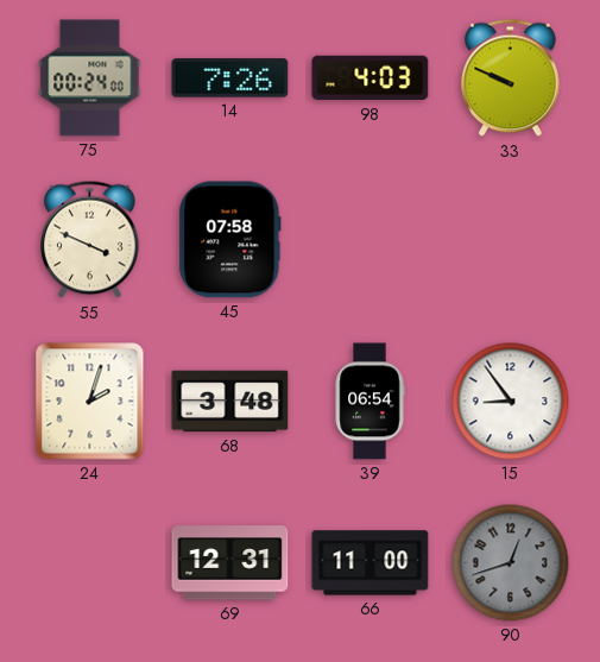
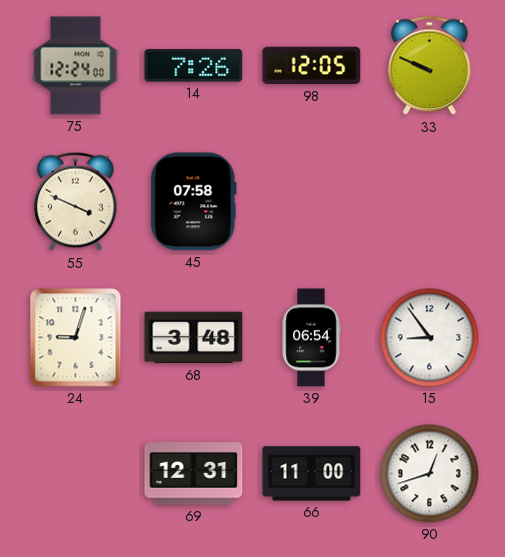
75: 00:24 -> 12:24 (76, 66)
98: 4:03 -> 12:05 (312, 66)
24: 2:03 -> 9:03 (76, 338)
90 dial: grey -> white (430, 474)
